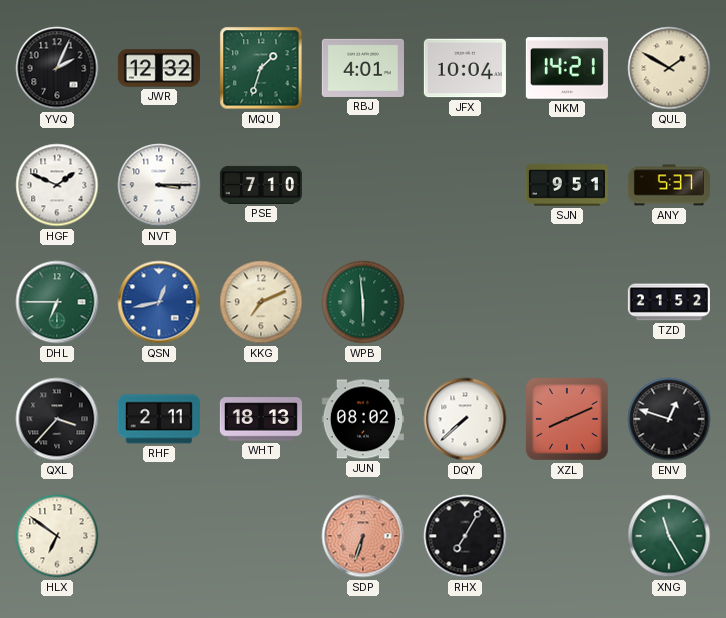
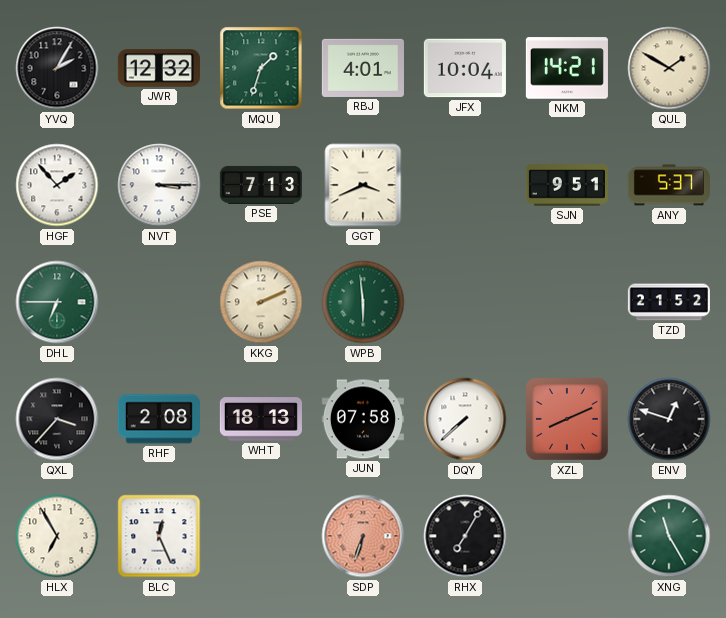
YVQ: 2:04 -> 2:05 (57, 68)
HGF: 1:49 -> 1:53 (57, 185)
PSE: 7:10 -> 7:13 (261, 185)
GGT: none -> 3:41 (363, 185)
QSN: 12:43 -> none (159, 302)
KKG: 7:11 -> 2:11 (261, 302)
RHF: 2:11 -> 2:08 (159, 419)
JUN: 08:02 -> 07:58 (363, 419)
HLX: 6:51 -> 6:55 (57, 536)
BLC: none -> 12:26 (159, 536)
